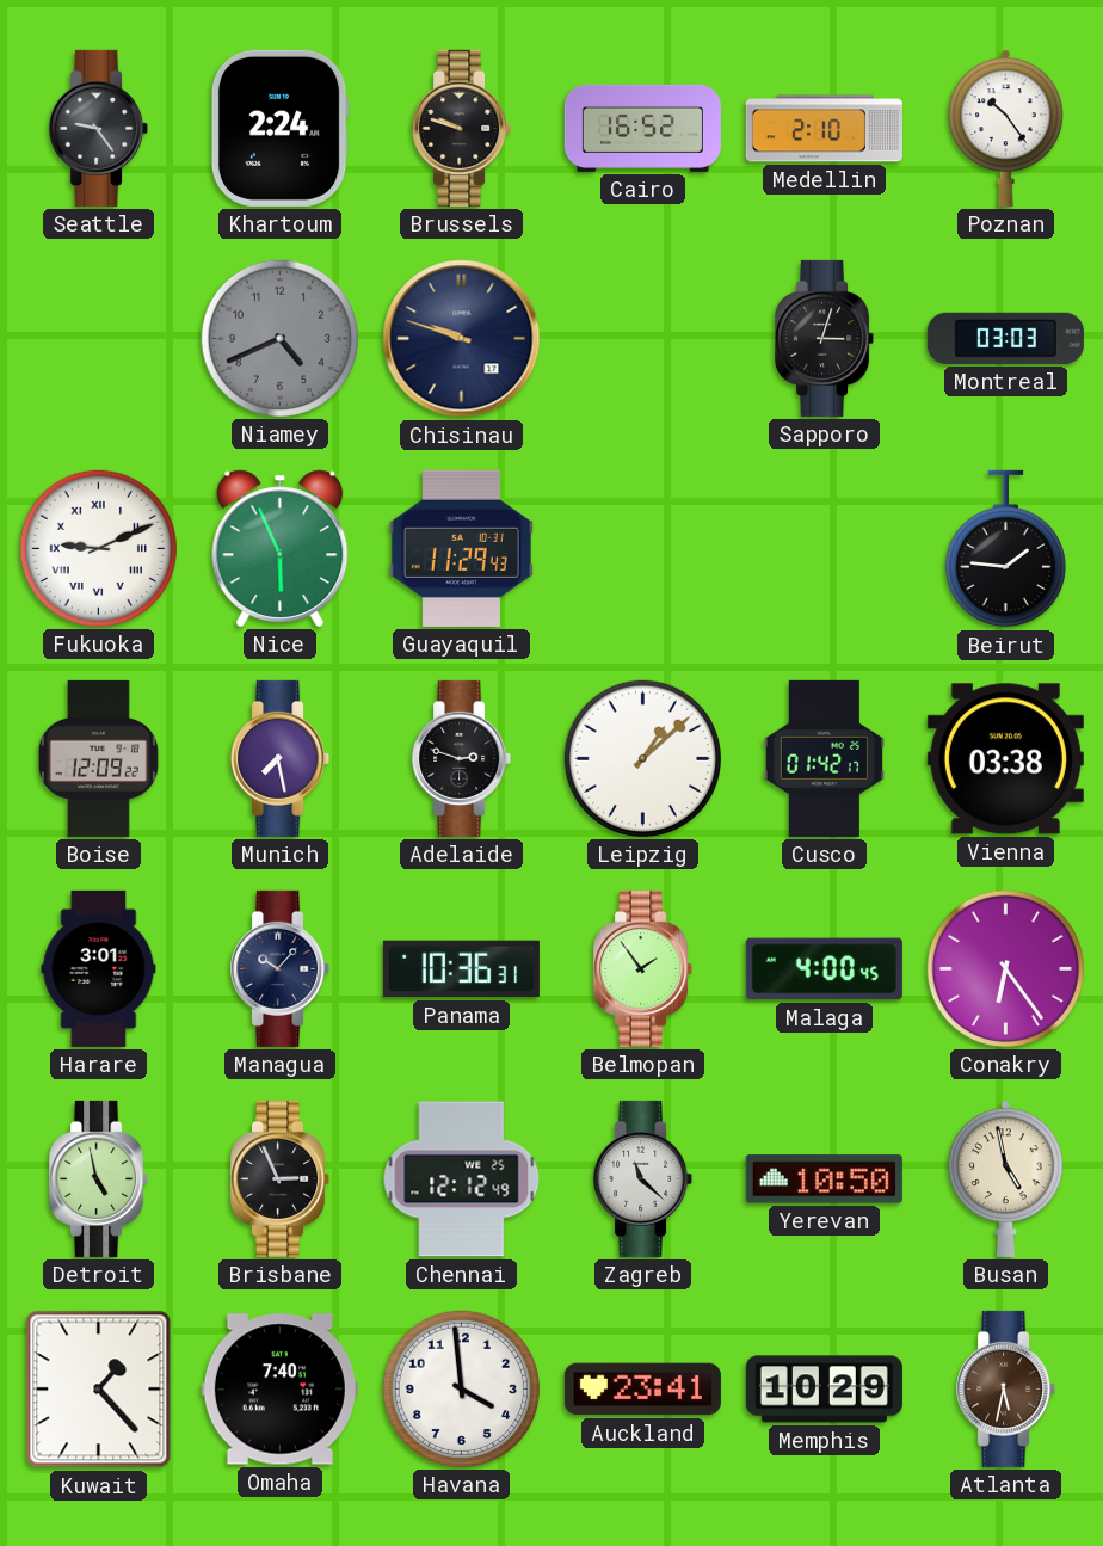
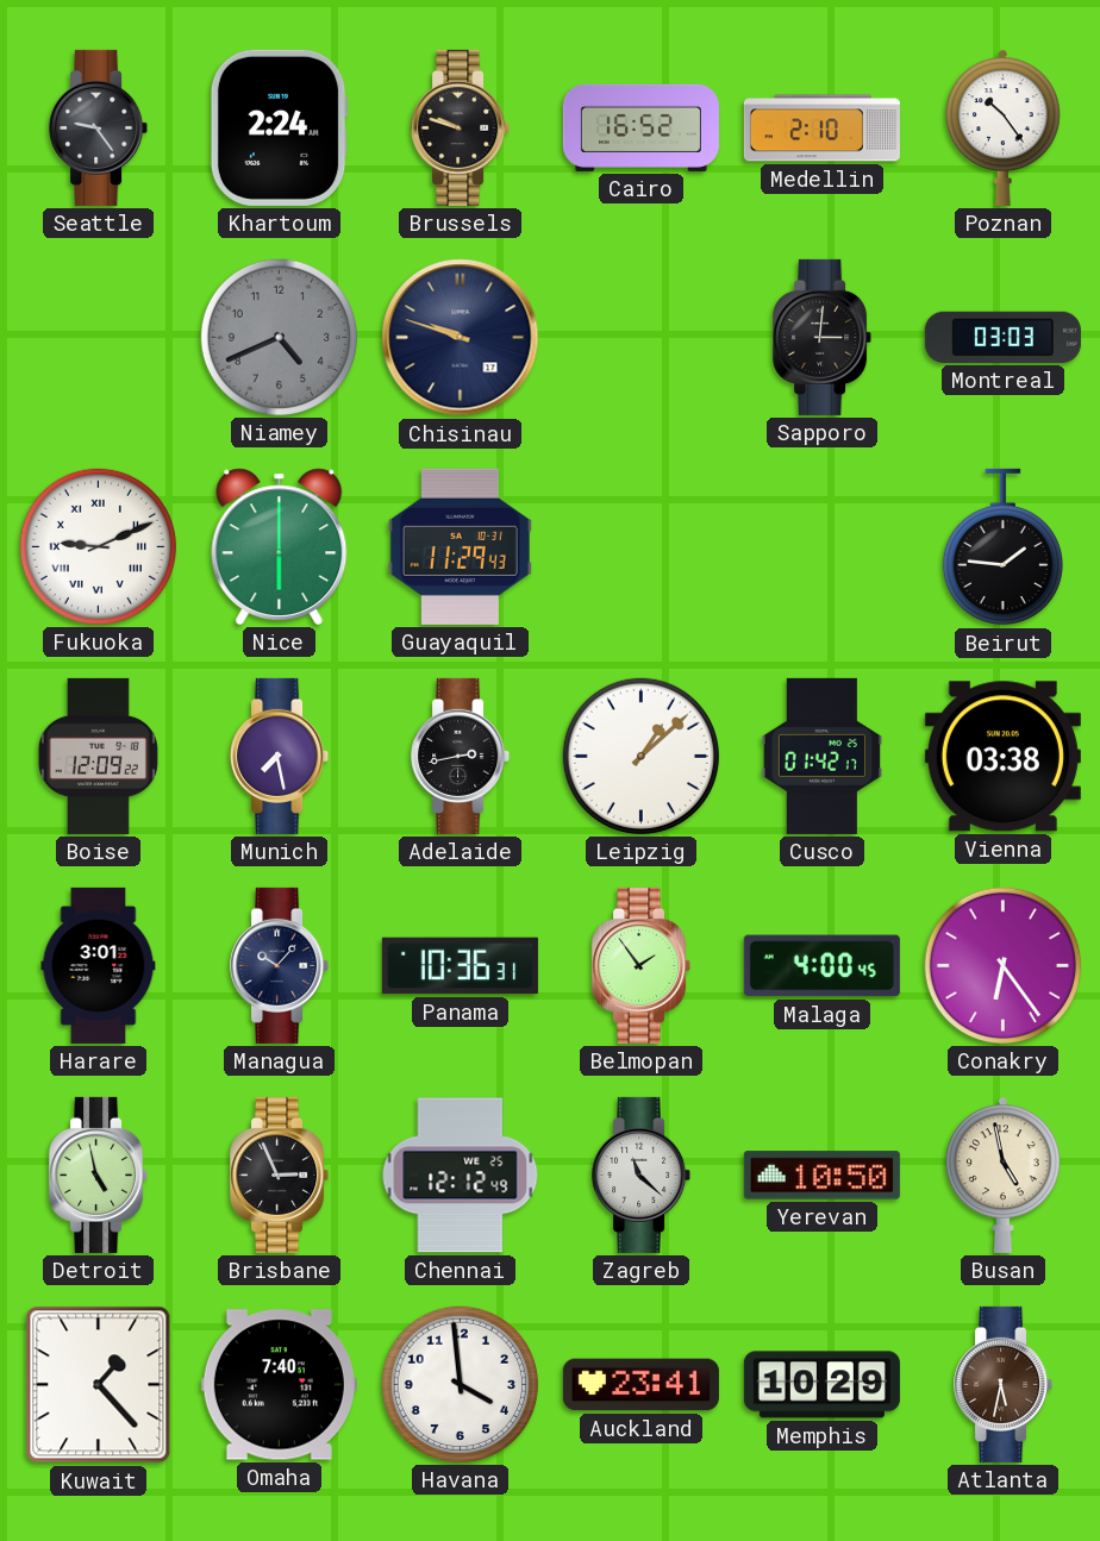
Sapporo: 3:03 -> 3:01 (823, 337)
Nice: 5:56 -> 6:00 (280, 546)
Adelaide: 2:48 -> 2:43 (461, 756)
